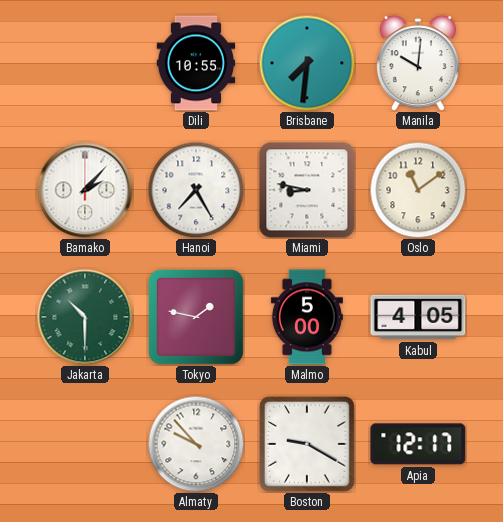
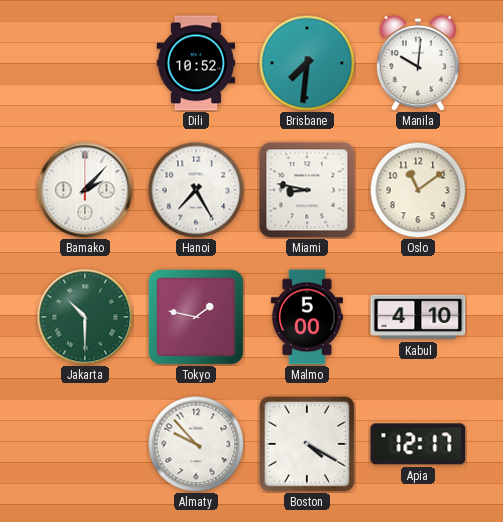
Dili: 10:55 -> 10:52 (196, 63)
Kabul: 4:05 -> 4:10 (418, 317)
Boston: 9:20 -> 4:20 (307, 444)
